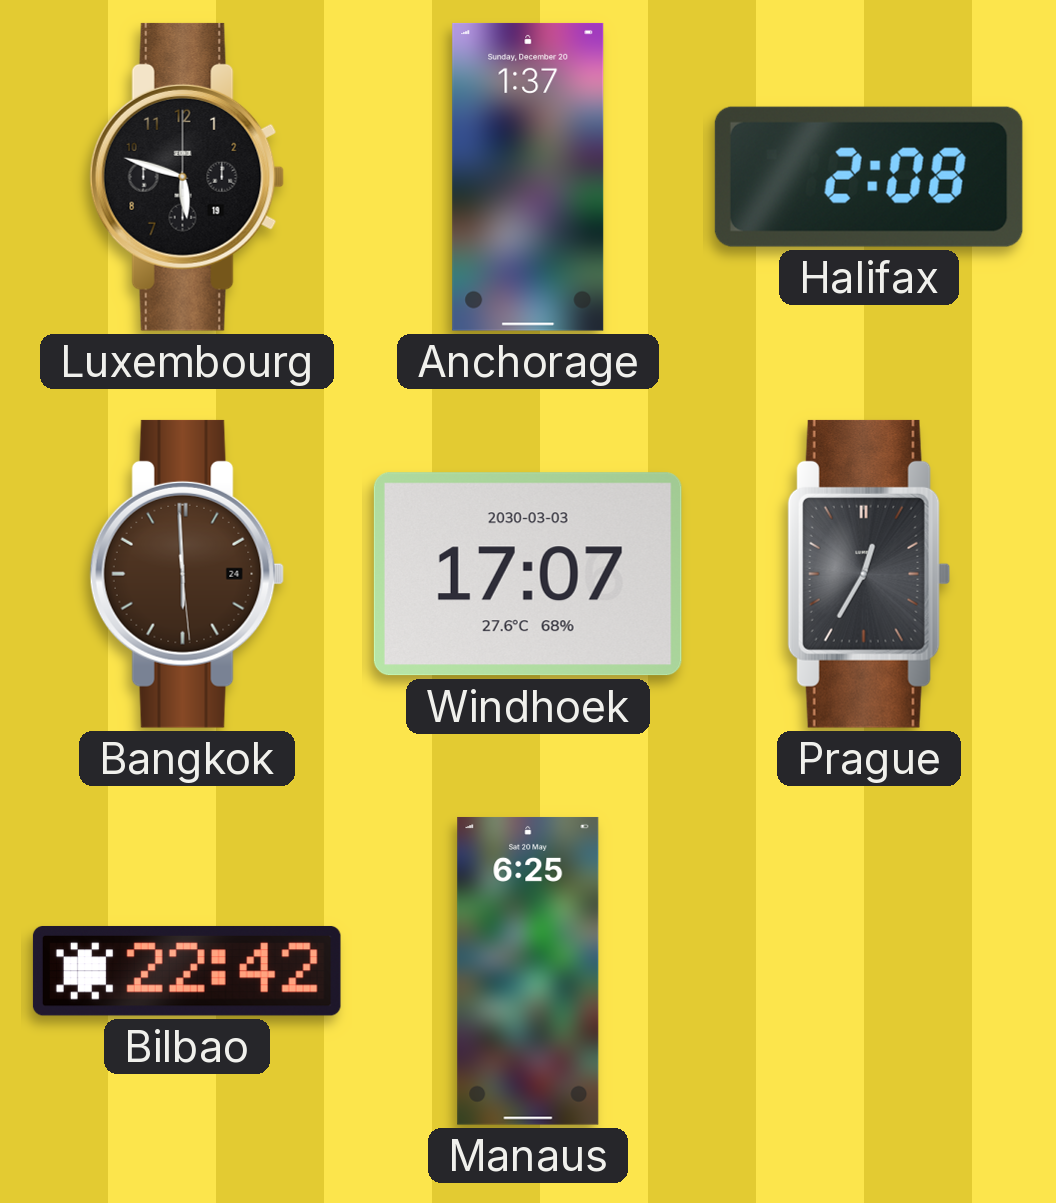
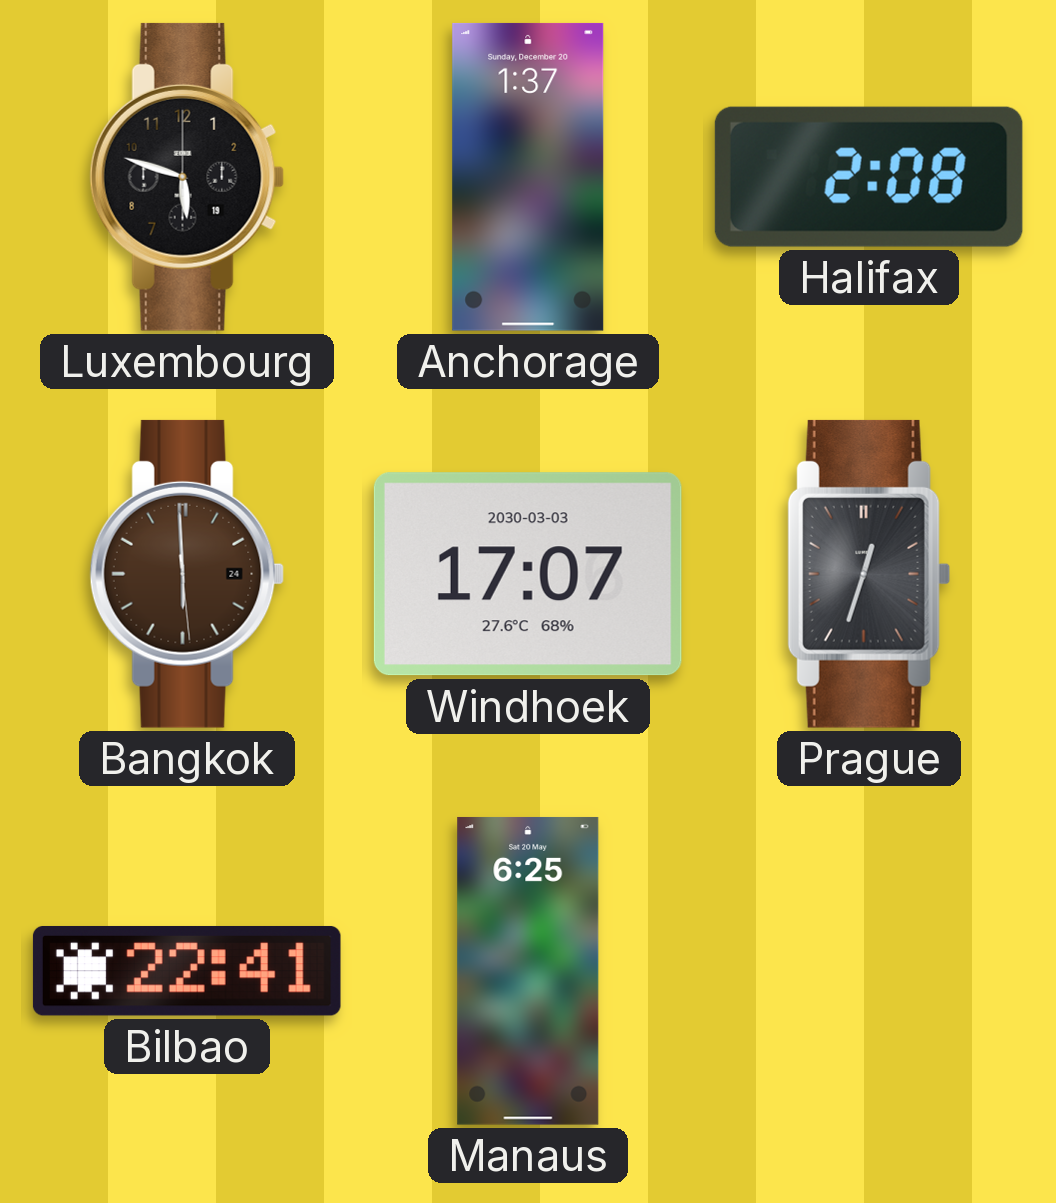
Prague: 12:35 -> 12:33 (869, 574)
Bilbao: 22:42 -> 22:41 (187, 971)
